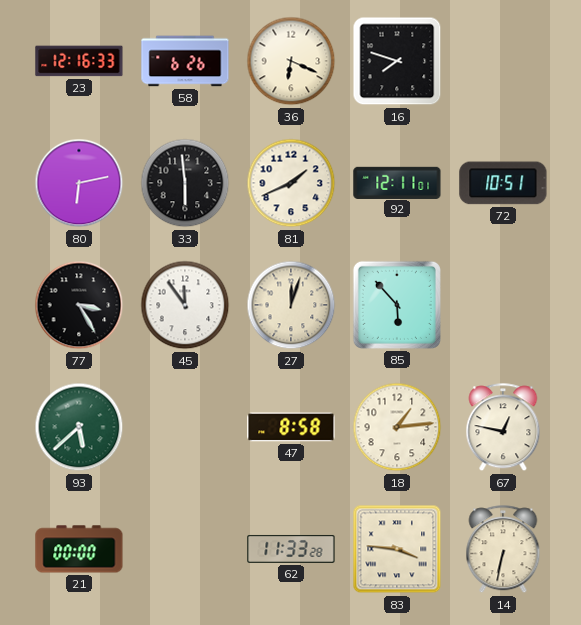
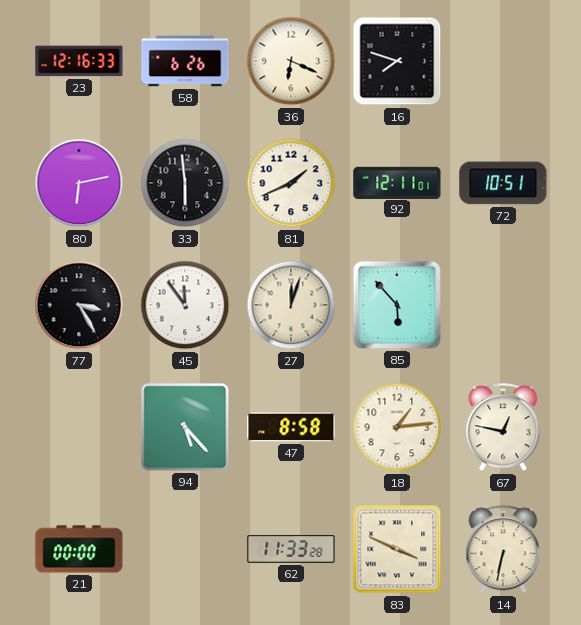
93: 5:38 -> none (79, 427)
94: none -> 5:23 (185, 427)
83: 3:46 -> 3:49 (397, 549)
